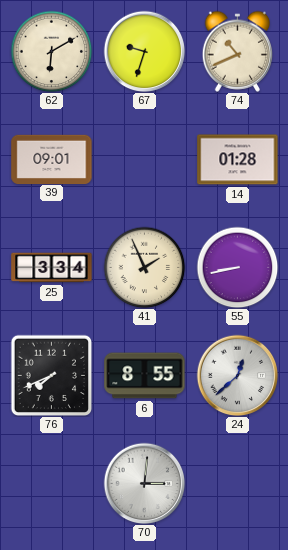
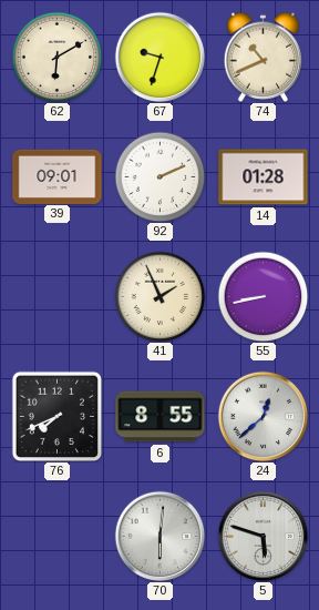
92: none -> 2:11 (159, 176)
25: 3:34 -> none (52, 268)
70: 3:01 -> 6:01 (159, 536)
5: none -> 5:48 (263, 536)
